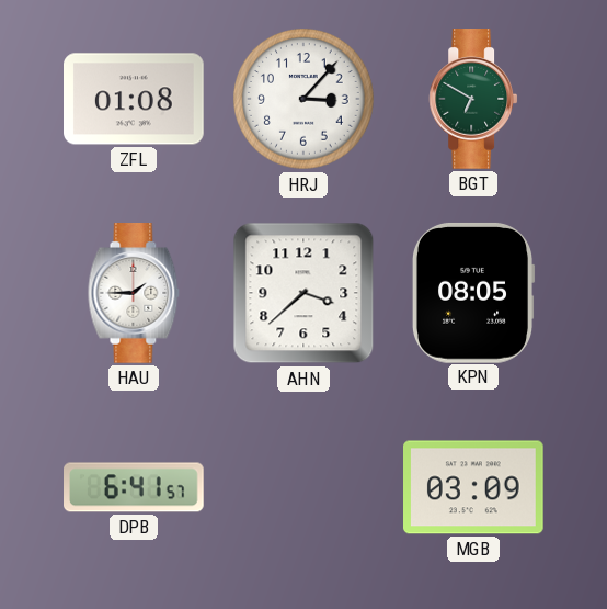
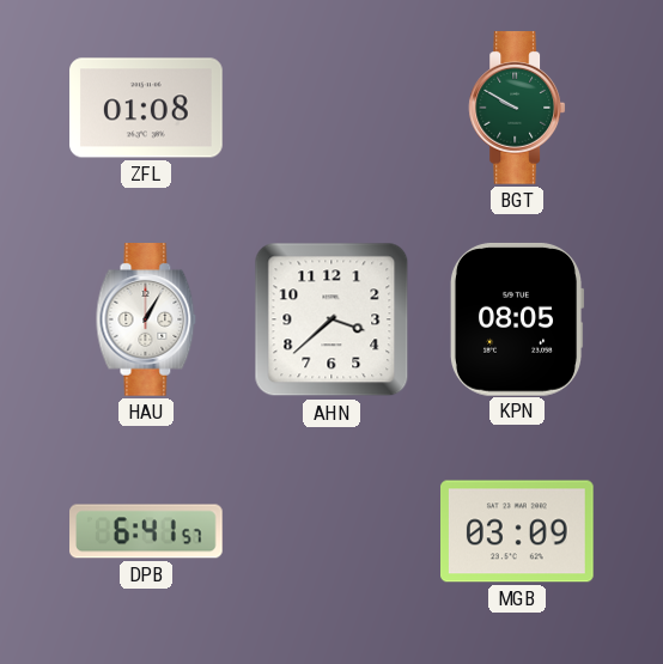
HRJ: 3:07 -> none (303, 99)
BGT: 6:50 -> 9:50 (517, 108)
HAU: 1:45 -> 1:05 (146, 319)
